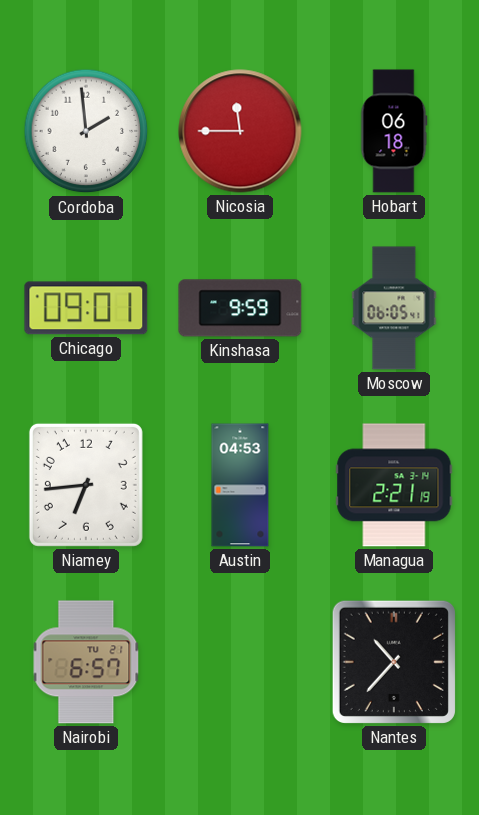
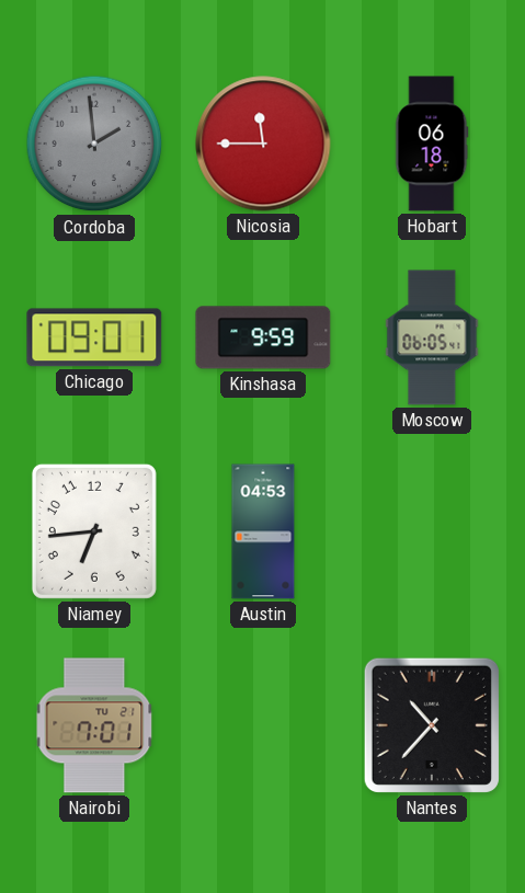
Cordoba dial: white -> grey (94, 144)
Managua: 2:21 -> none (394, 485)
Nairobi: 6:57 -> 7:01 (94, 725)
